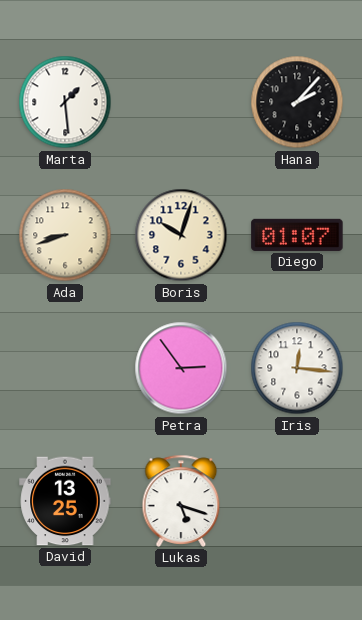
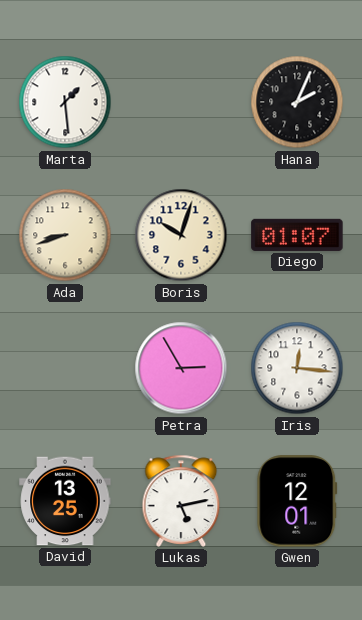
Hana: 2:07 -> 2:04 (297, 102)
Petra: 2:54 -> 2:55 (181, 368)
Lukas: 5:18 -> 5:13 (181, 501)
Gwen: none -> 12:01 (297, 501)
